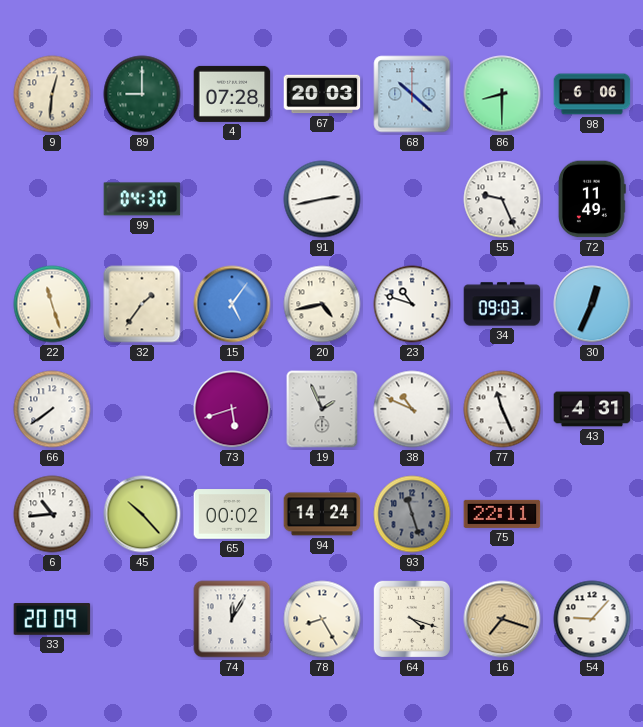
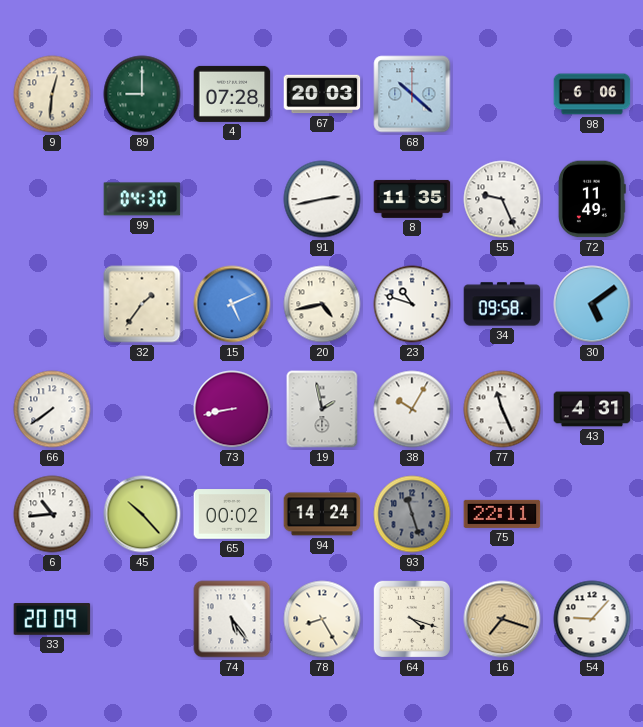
86: 8:30 -> none (502, 94)
8: none -> 11:35 (412, 199)
22: 11:27 -> none (52, 304)
15: 5:06 -> 5:11 (232, 304)
34: 09:03 -> 09:58 (502, 304)
30: 12:34 -> 5:09 (592, 304)
73: 5:42 -> 8:43 (232, 409)
19: 1:56 -> 1:58 (322, 409)
38: 10:49 -> 10:05 (412, 409)
74: 12:05 -> 5:24 (232, 619)
